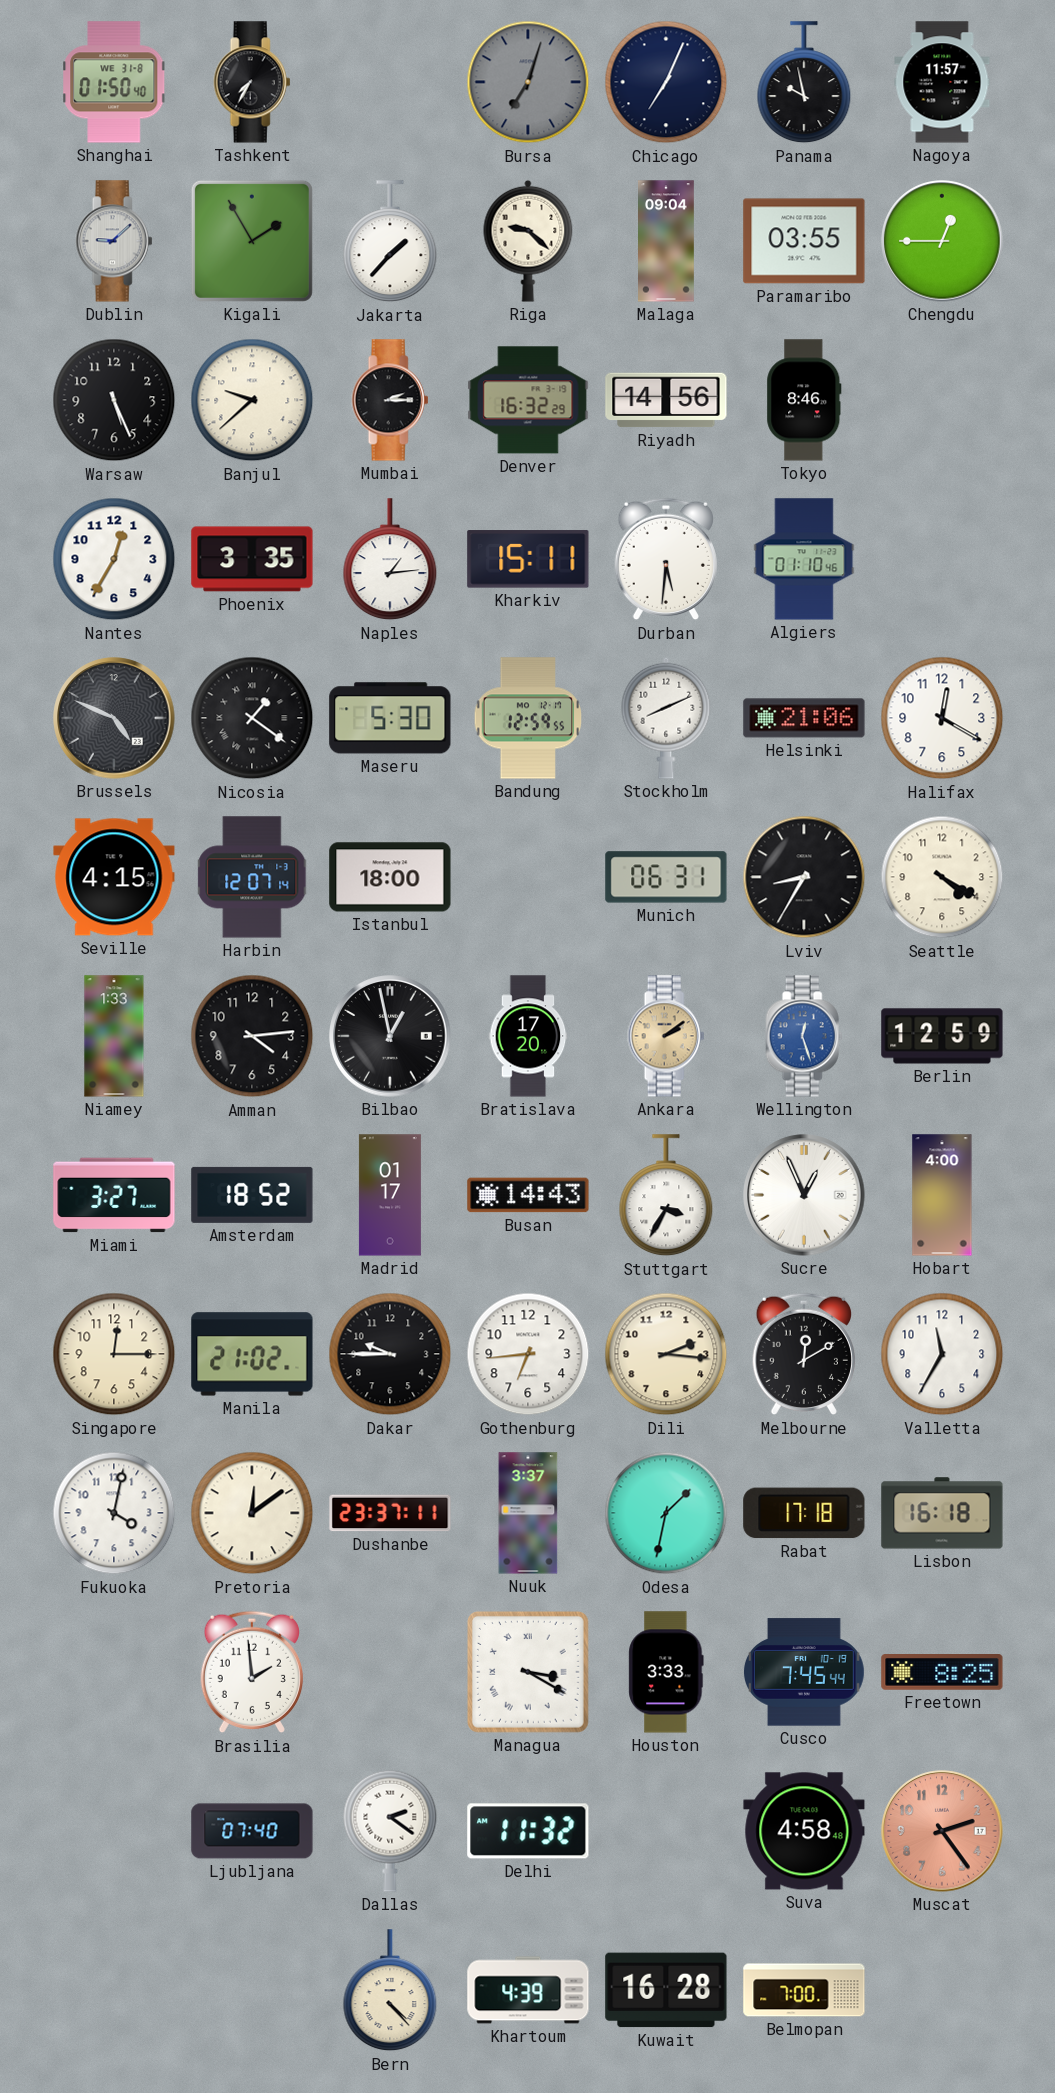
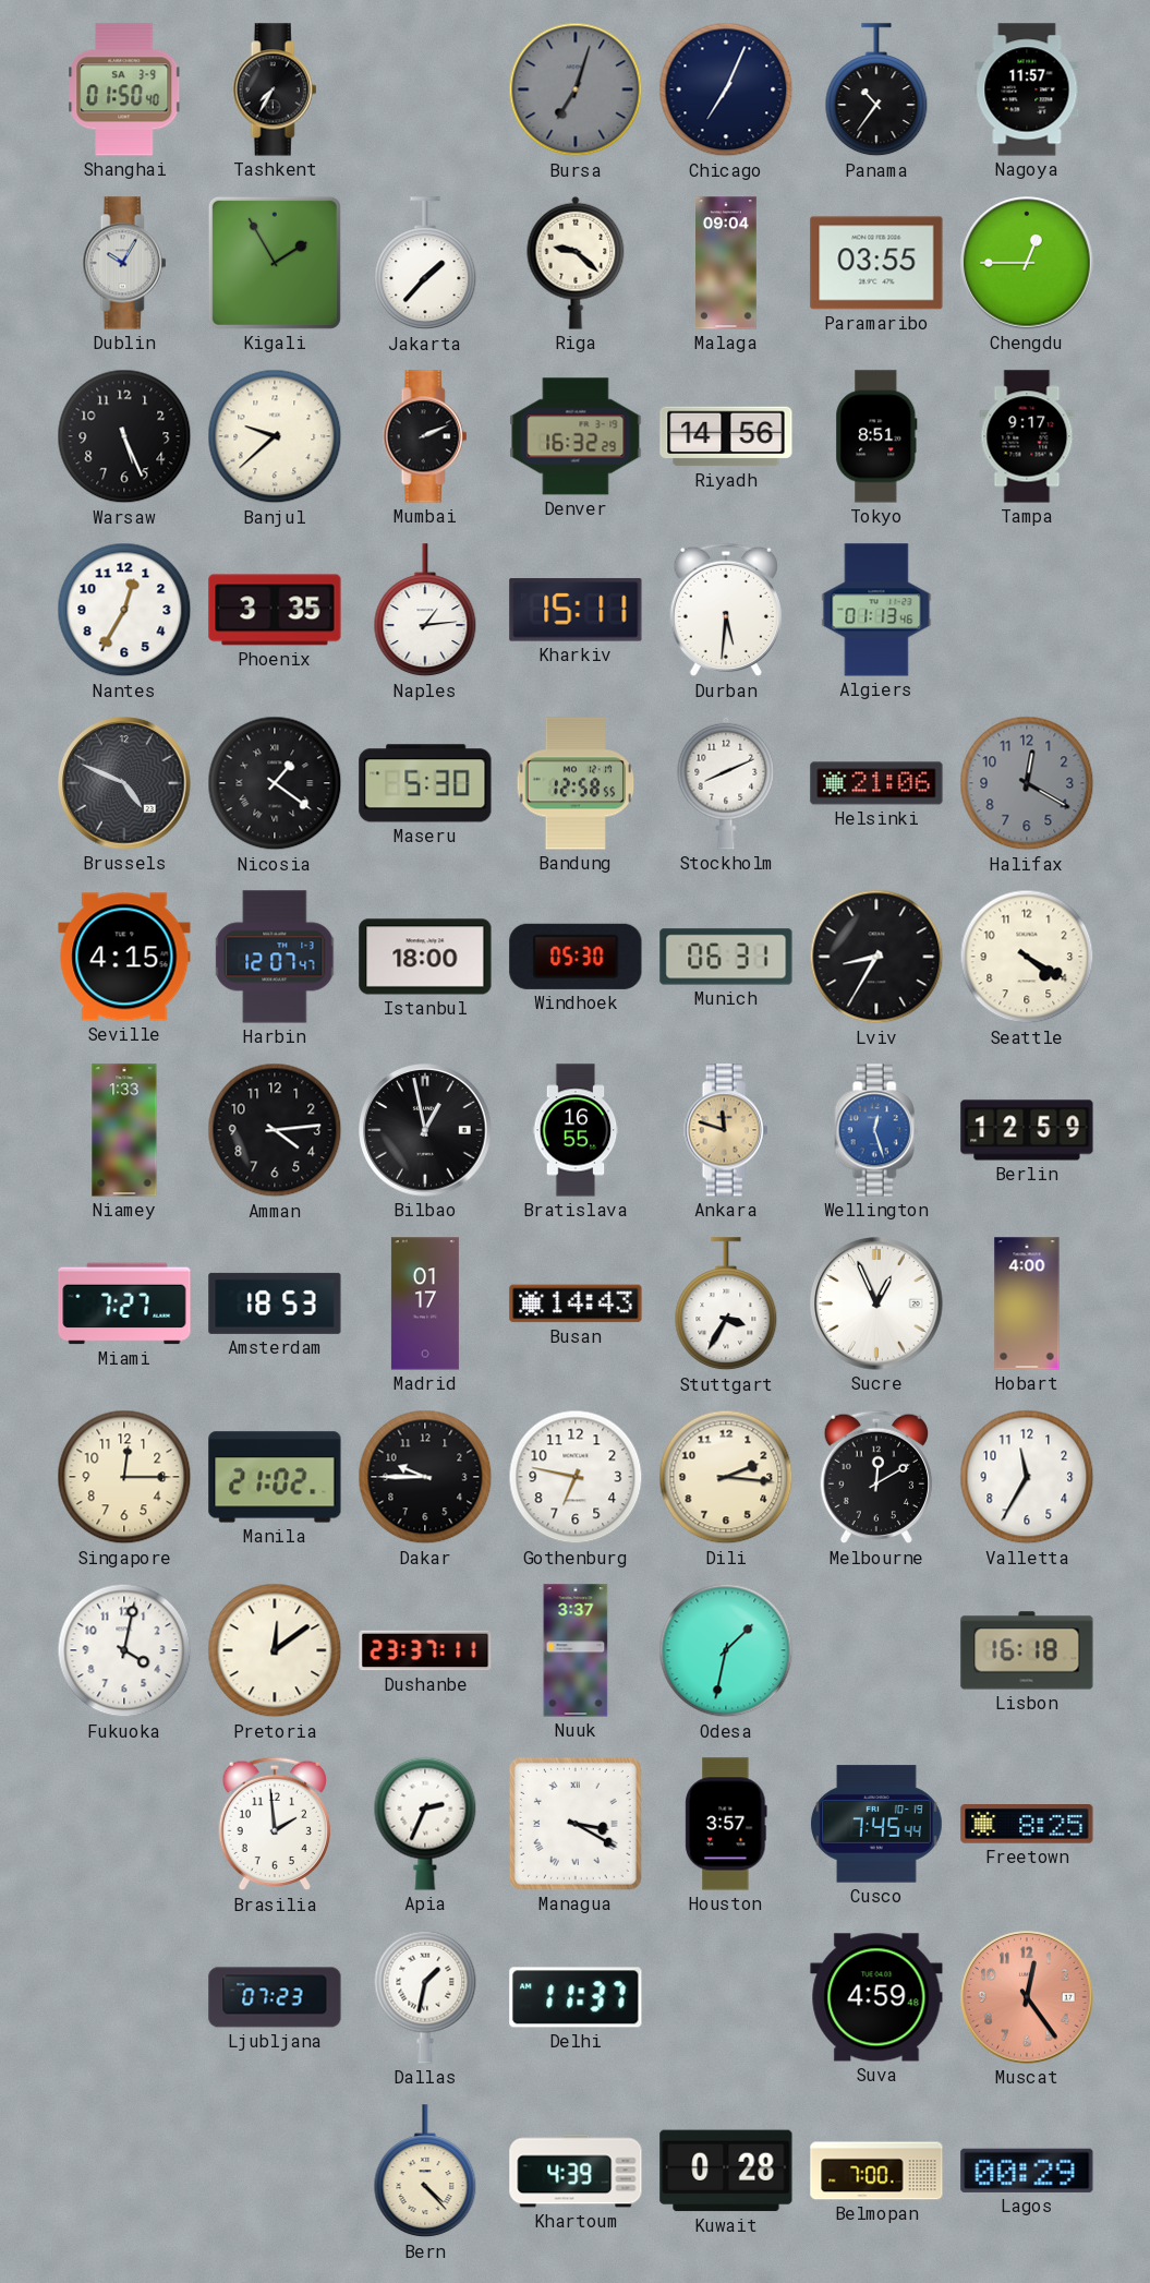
Shanghai date: WE 31-8 -> SA 3-9 (124, 89)
Panama: 9:58 -> 10:36 (876, 91)
Dublin: 9:08 -> 10:05 (124, 263)
Mumbai: 2:15 -> 2:11 (425, 436)
Tokyo: 8:46 -> 8:51 (876, 436)
Tampa: none -> 9:17 (1027, 436)
Algiers: 01:10 -> 01:13 (876, 610)
Bandung: 12:59 -> 12:58 (576, 783)
Halifax dial: white -> grey (1027, 783)
Harbin: 12:07:14 -> 12:07:47 (276, 957)
Windhoek: none -> 05:30 (576, 957)
Bratislava: 17:20 -> 16:55 (576, 1130)
Ankara: 2:09 -> 11:48 (726, 1130)
Miami: 3:27 -> 7:27 (124, 1303)
Amsterdam: 18:52 -> 18:53 (275, 1303)
Gothenburg: 6:44 -> 6:47 (576, 1477)
Rabat: 17:18 -> none (804, 1513)
Apia: none -> 2:34 (425, 1824)
Houston: 3:33 -> 3:57 (726, 1824)
Ljubljana: 07:40 -> 07:23 (275, 1997)
Dallas: 2:21 -> 1:32 (425, 1997)
Delhi: 11:32 -> 11:37 (576, 1997)
Suva: 4:58 -> 4:59 (876, 1997)
Muscat: 2:24 -> 12:24 (1027, 1997)
Kuwait: 16:28 -> 0:28 (726, 2171)
Lagos: none -> 00:29 (1027, 2171)
